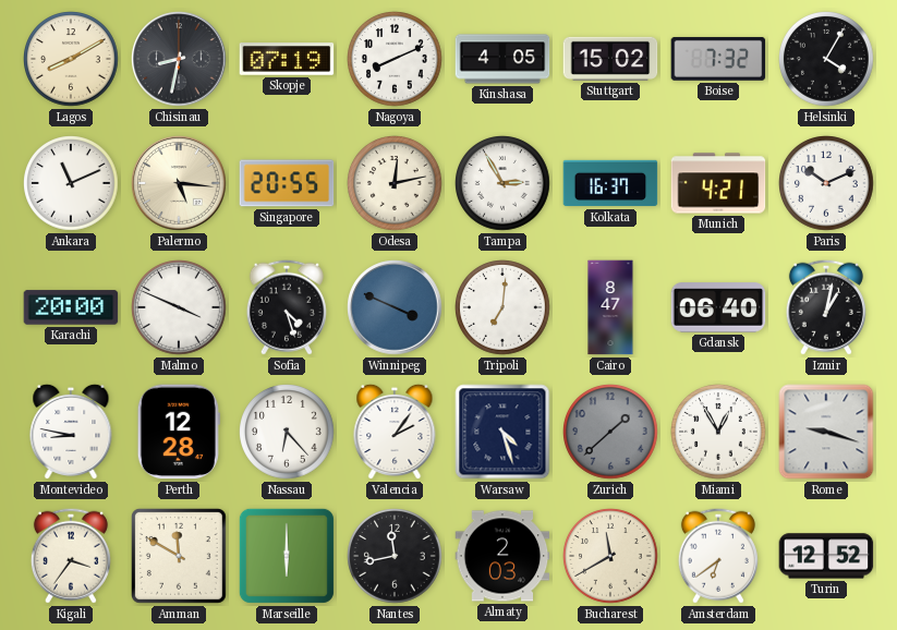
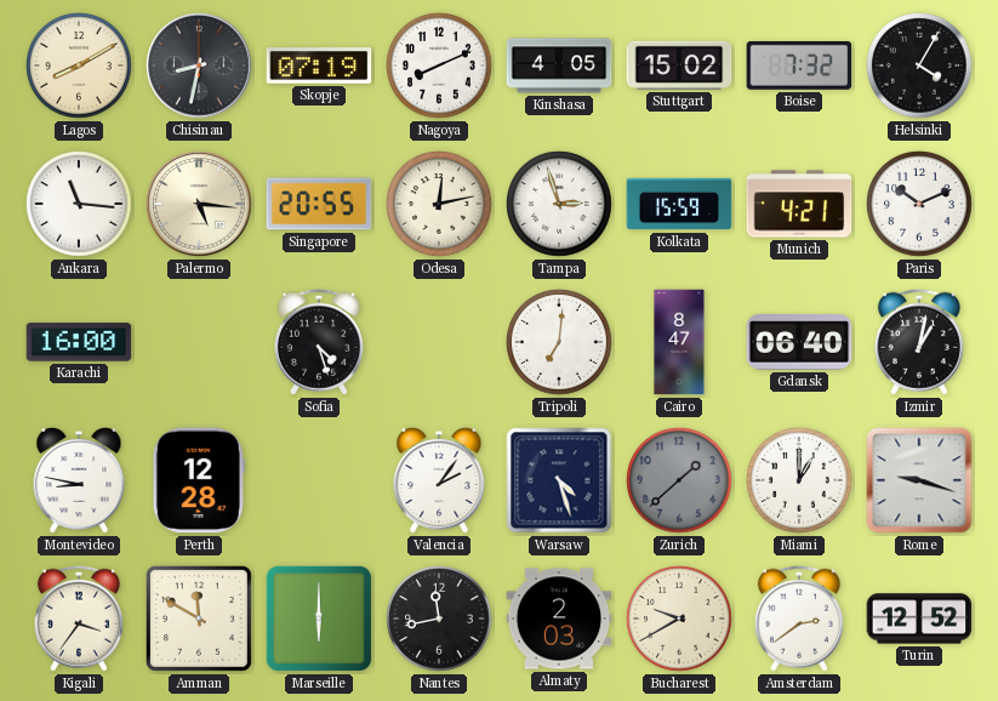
Ankara: 11:11 -> 11:16 (79, 204)
Tampa: 2:55 -> 2:57 (559, 204)
Kolkata: 16:37 -> 15:59 (679, 204)
Karachi: 20:00 -> 16:00 (79, 342)
Malmo: 3:49 -> none (179, 307)
Winnipeg: 3:49 -> none (395, 307)
Nassau: 6:23 -> none (287, 432)
Miami: 12:55 -> 1:00 (799, 480)
Bucharest: 11:40 -> 9:40 (679, 619)
Amsterdam: 6:39 -> 2:39 (799, 619)
